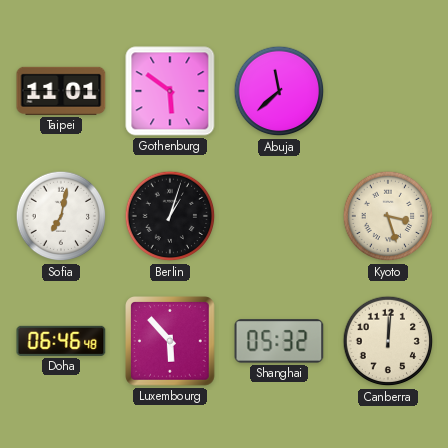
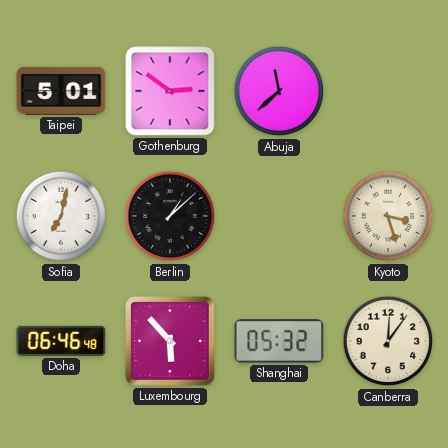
Taipei: 11:01 -> 5:01 (61, 91)
Gothenburg: 5:51 -> 2:51 (170, 91)
Berlin: 1:03 -> 1:08 (170, 216)
Canberra: 12:01 -> 12:06 (388, 341)
